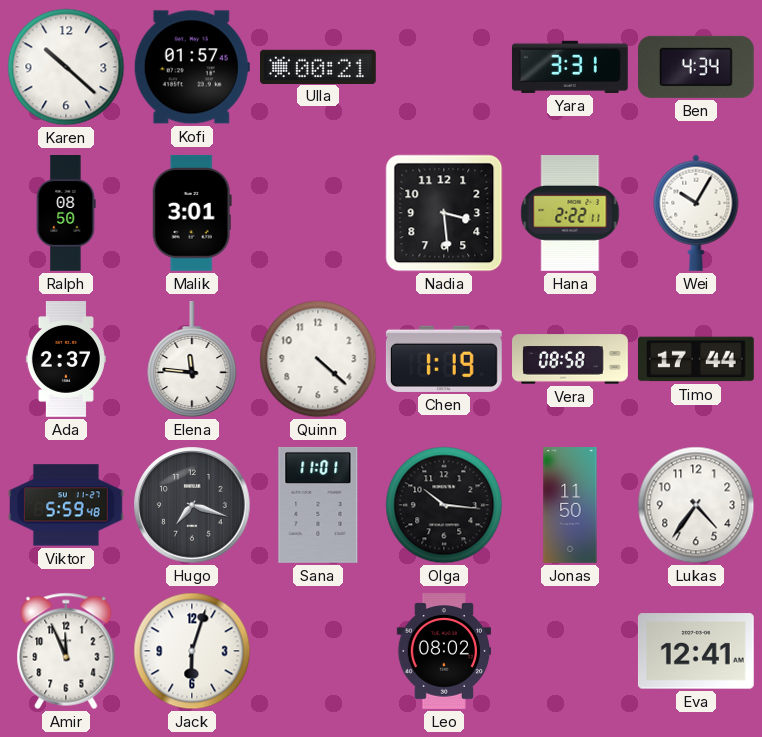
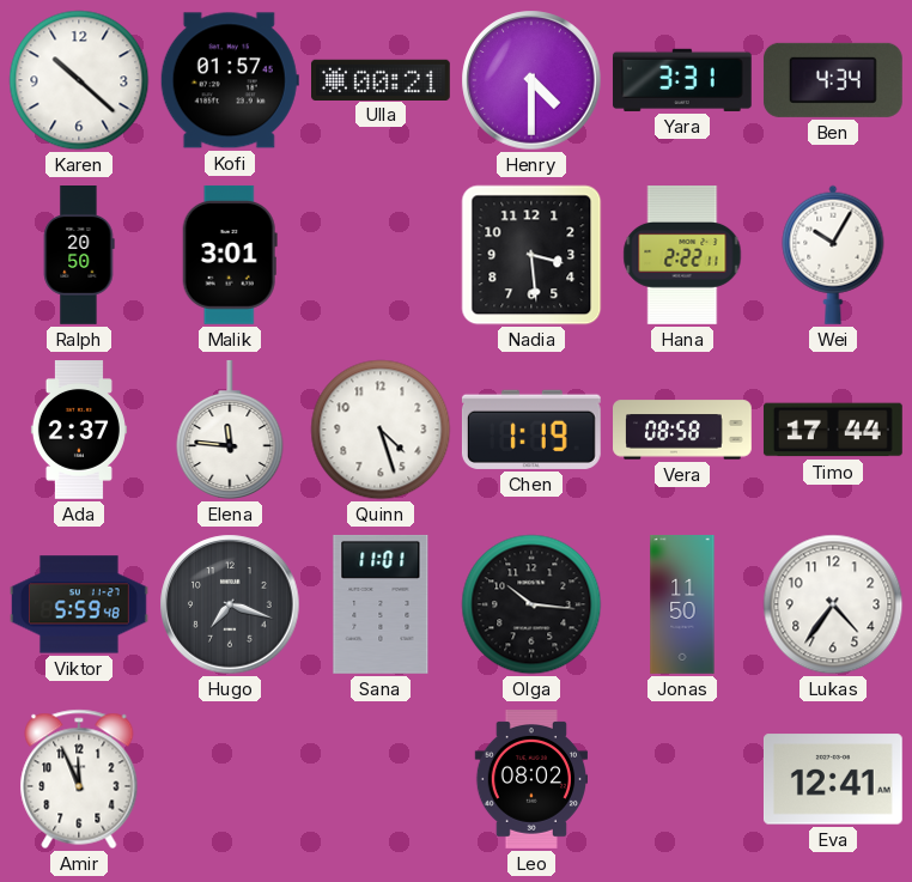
Henry: none -> 4:30 (531, 80)
Ralph: 08:50 -> 20:50 (79, 256)
Quinn: 4:22 -> 4:27 (381, 430)
Jack: 6:03 -> none (192, 651)
